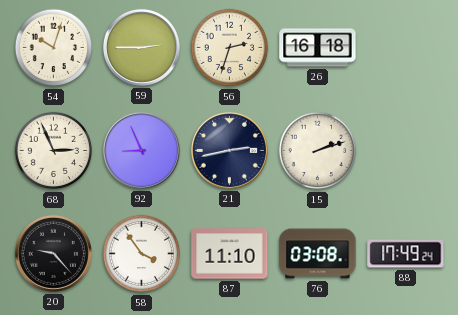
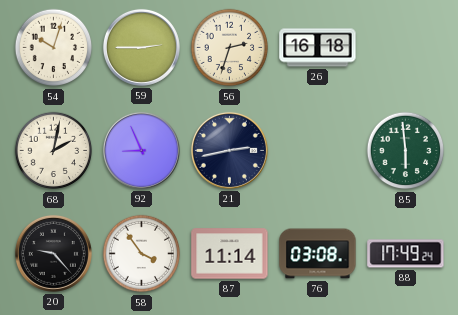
68: 2:56 -> 2:02 (54, 151)
15: 2:12 -> none (318, 151)
85: none -> 5:59 (406, 151)
87: 11:10 -> 11:14 (230, 254)
